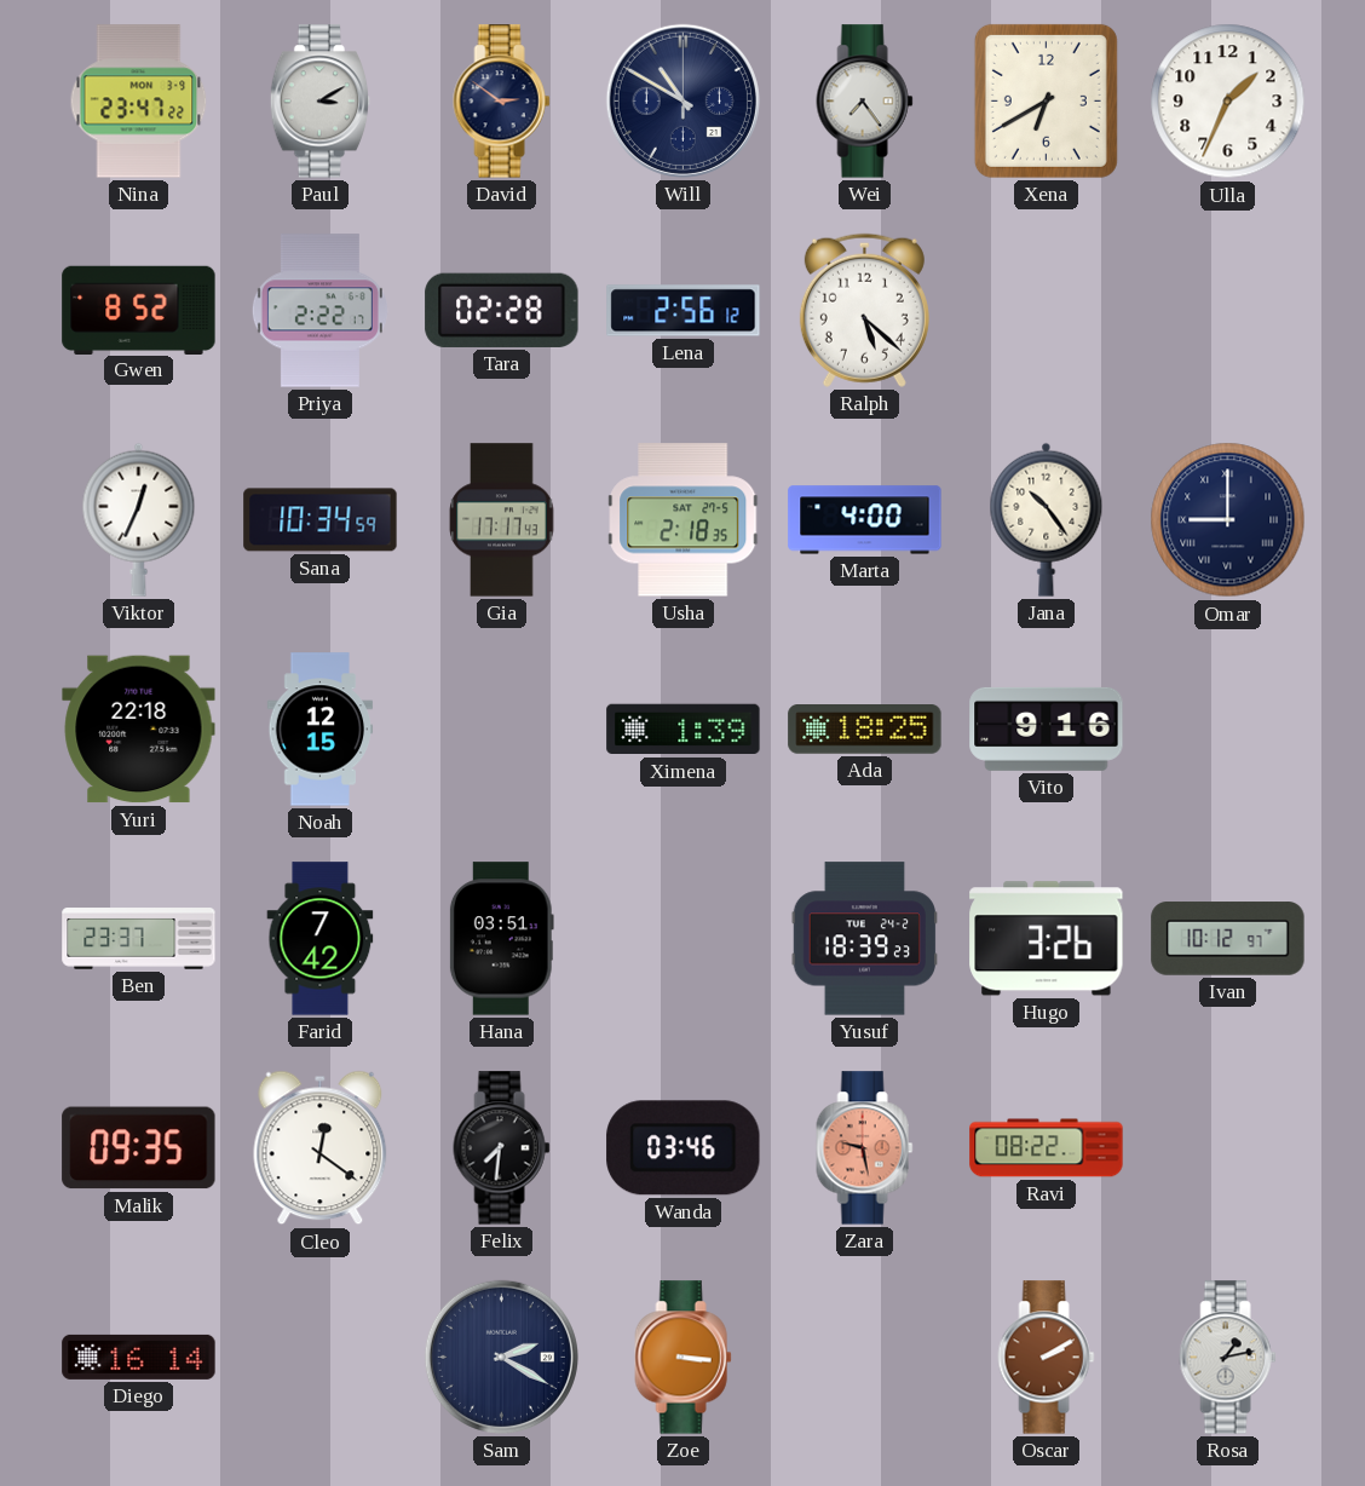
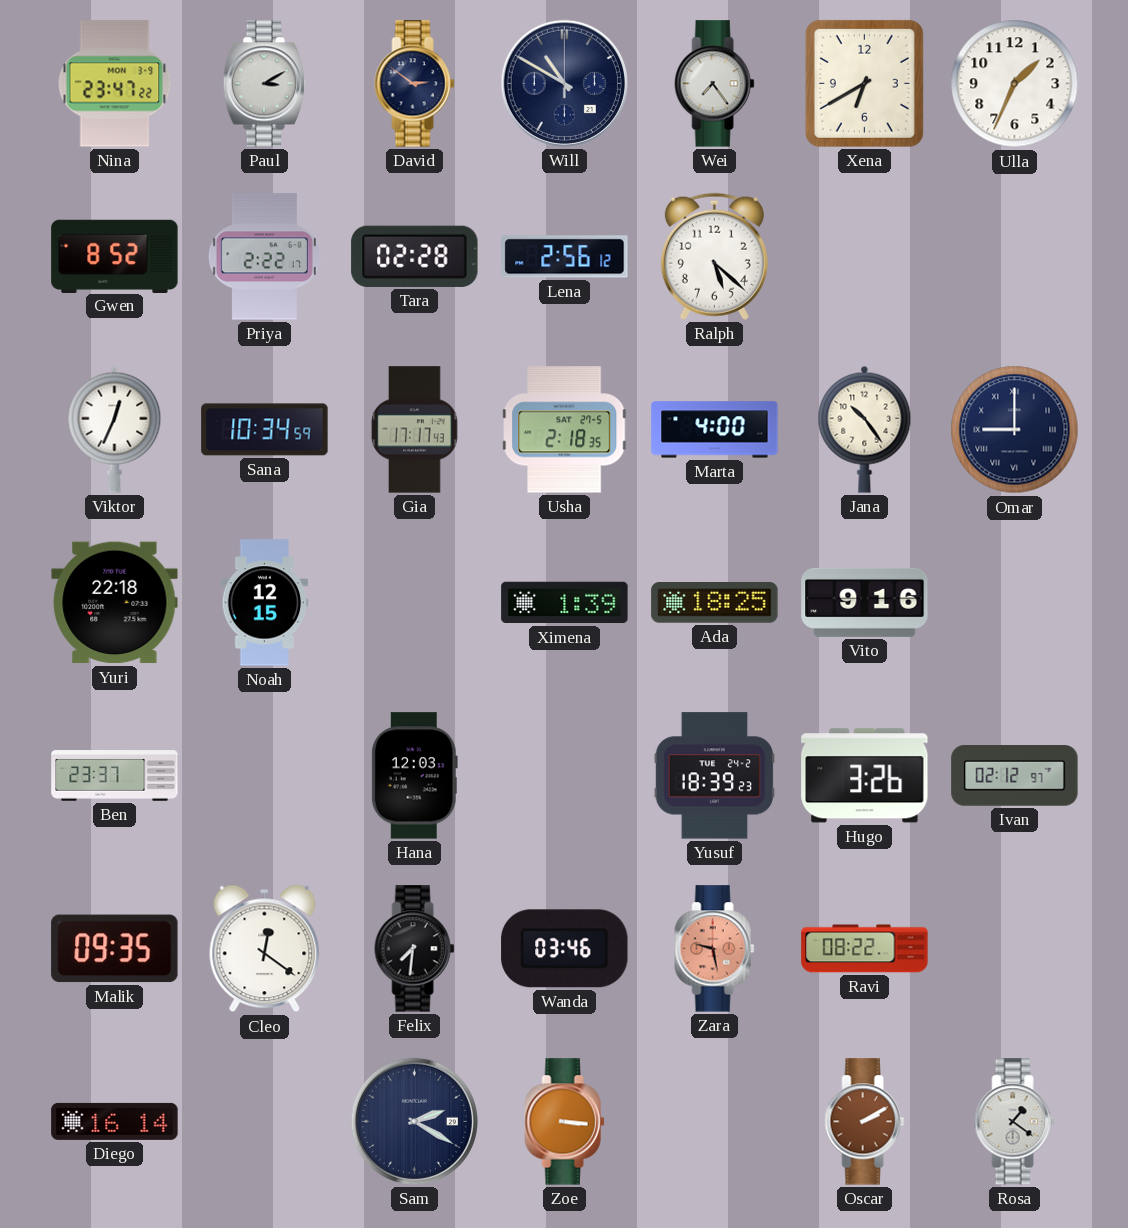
Farid: 7:42 -> none (321, 939)
Hana: 03:51 -> 12:03 (414, 776)
Ivan: 10:12 -> 02:12 (1015, 776)
Rosa: 1:13 -> 1:21 (1015, 1122)
